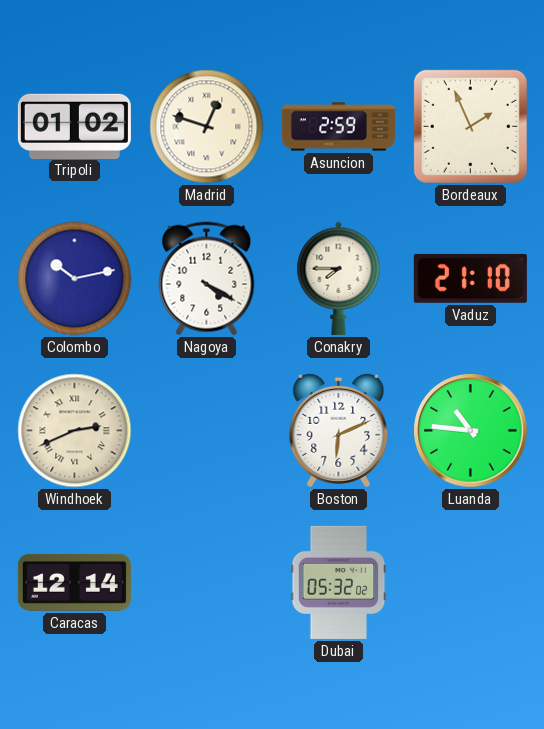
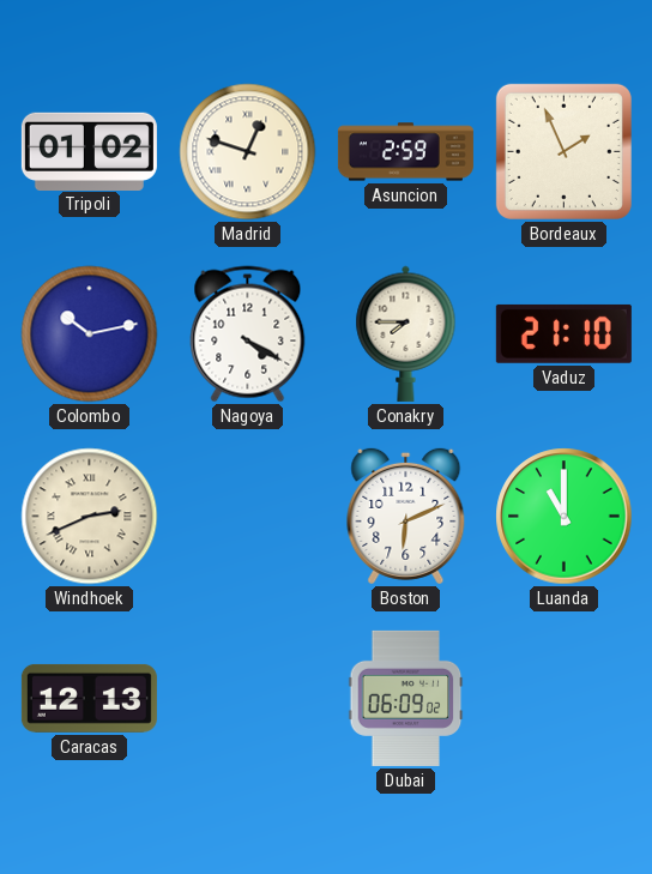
Luanda: 10:46 -> 11:00 (565, 517)
Caracas: 12:14 -> 12:13 (89, 698)
Dubai: 05:32 -> 06:09 (406, 698)
